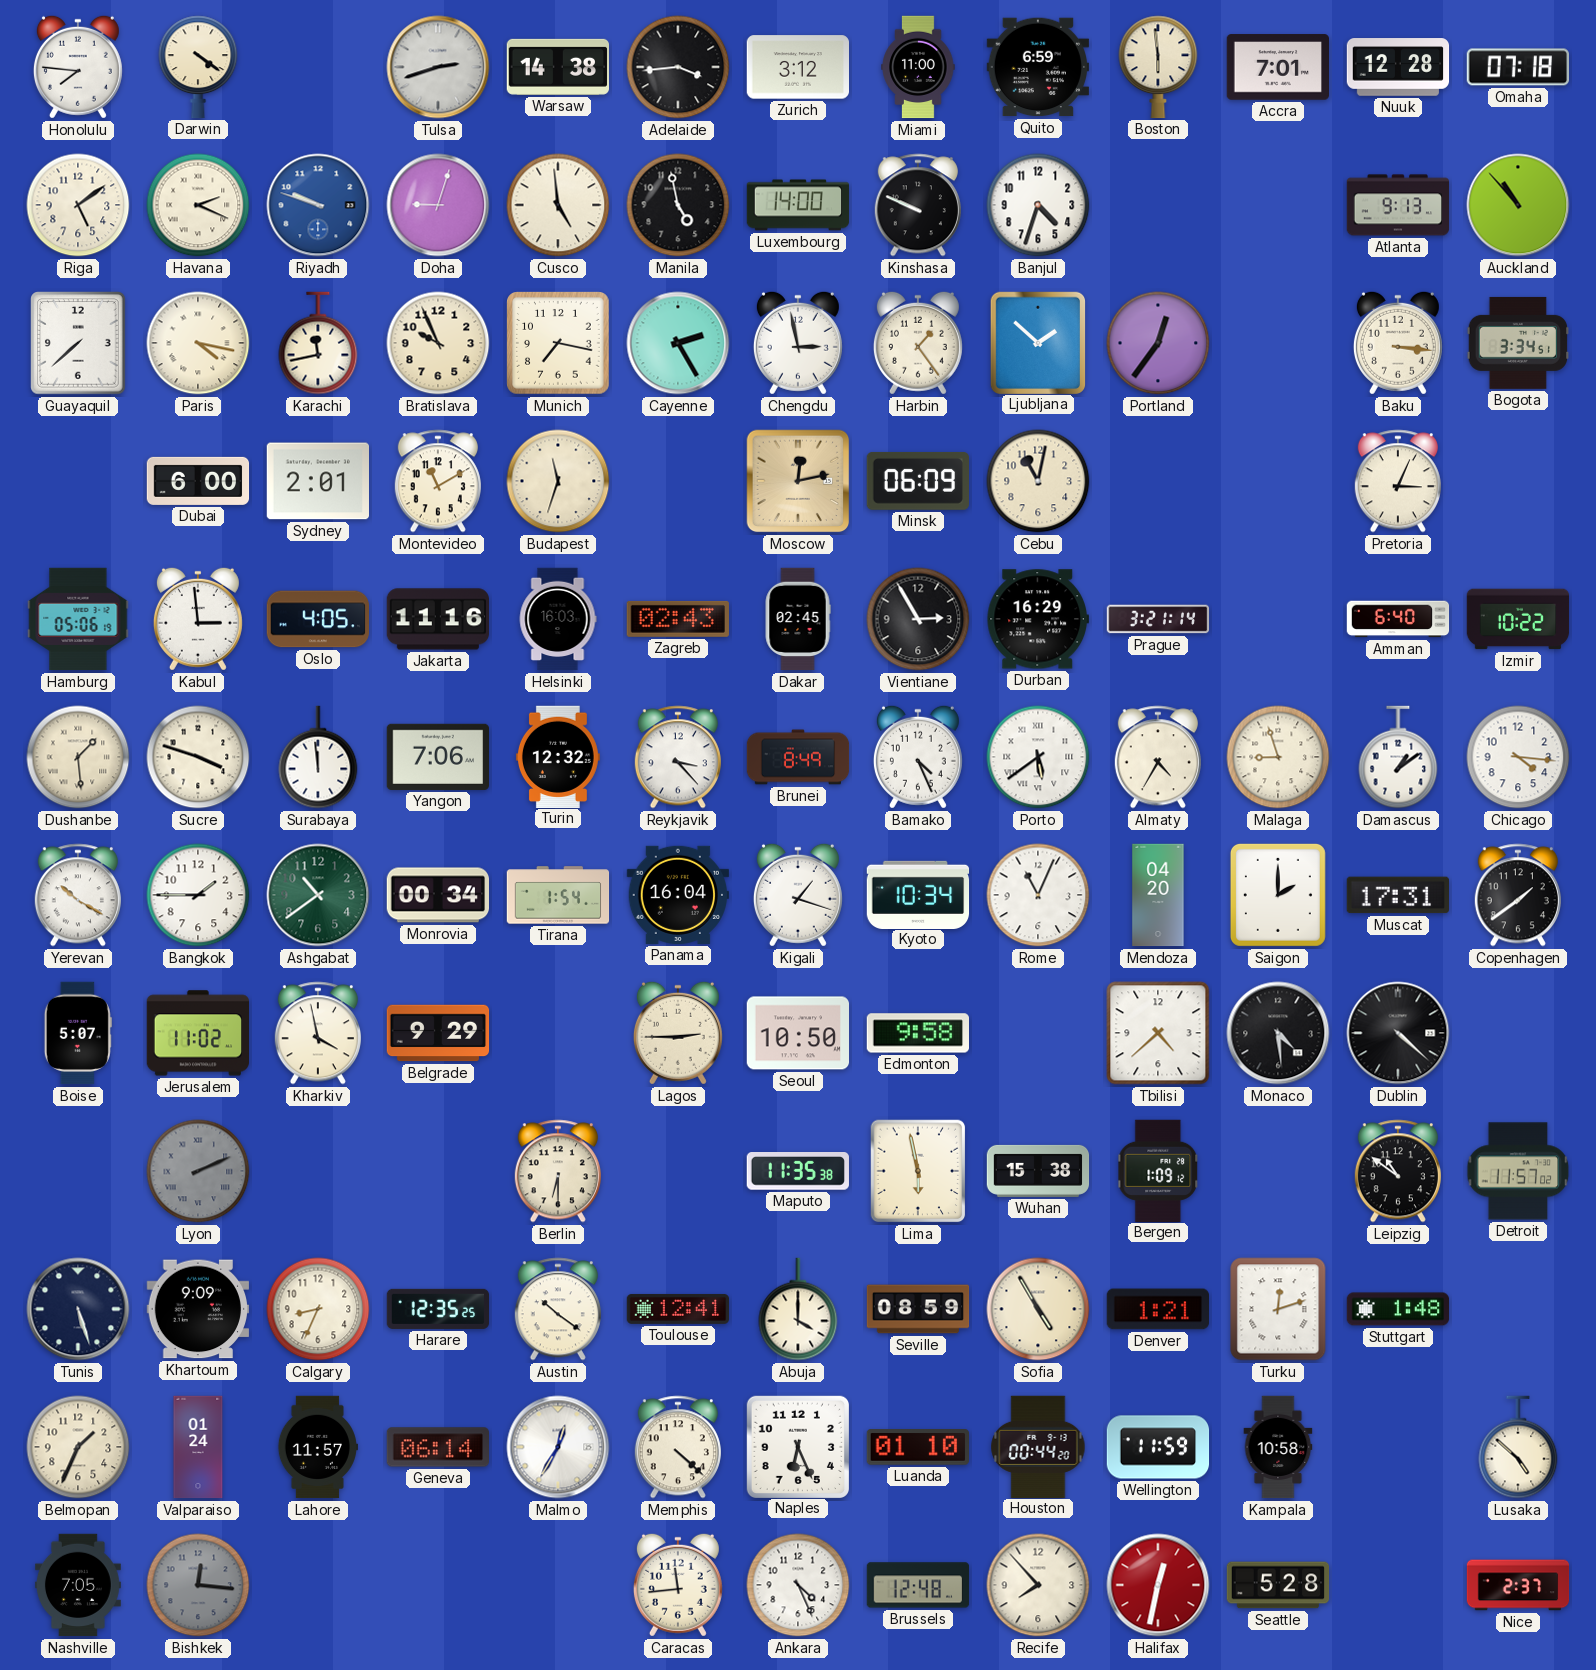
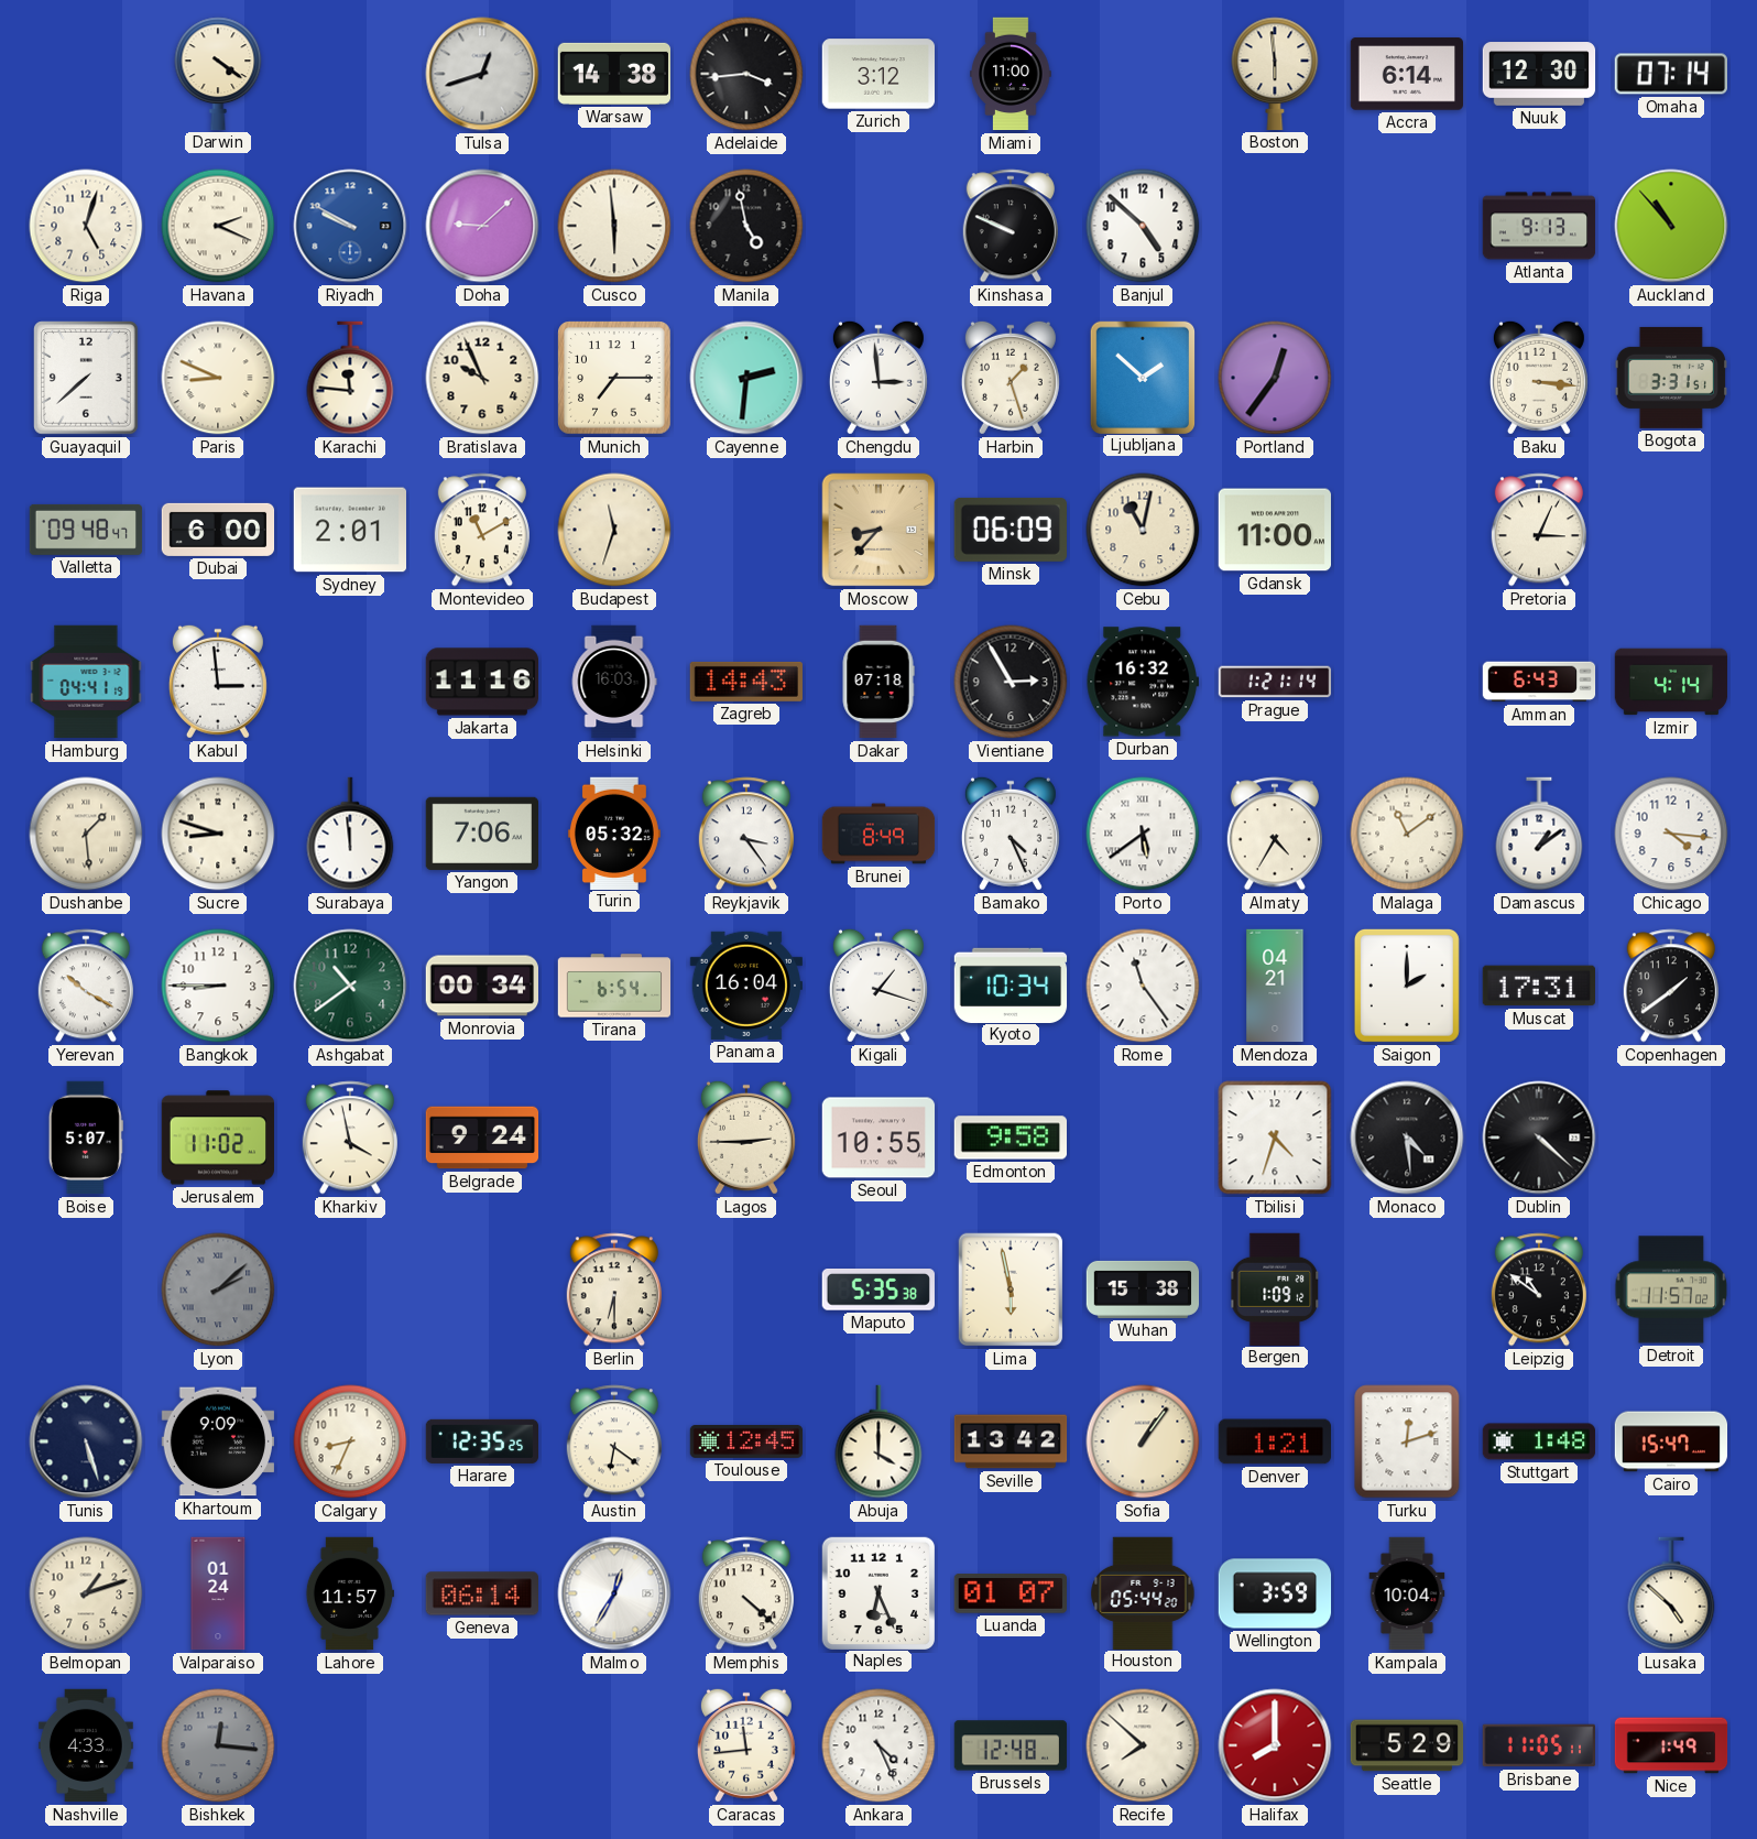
Honolulu: 7:46 -> none (78, 67)
Tulsa: 2:42 -> 12:42 (482, 74)
Quito: 6:59 -> none (1037, 67)
Accra: 7:01 -> 6:14 (1406, 74)
Nuuk: 12:28 -> 12:30 (1539, 74)
Omaha: 07:18 -> 07:14 (1671, 74)
Riga: 5:09 -> 5:03 (86, 226)
Riyadh: 9:48 -> 9:50 (350, 226)
Doha: 9:03 -> 9:08 (482, 226)
Cusco: 4:59 -> 5:59 (614, 226)
Luxembourg: 14:00 -> none (798, 205)
Banjul: 4:33 -> 4:52 (1143, 226)
Paris: 4:17 -> 8:49 (218, 378)
Karachi: 11:43 -> 11:46 (350, 378)
Munich: 7:17 -> 7:15 (615, 379)
Cayenne: 2:25 -> 2:31 (746, 378)
Chengdu: 2:58 -> 2:59 (878, 378)
Harbin: 1:24 -> 1:27 (1011, 378)
Bogota: 3:34 -> 3:31 (1670, 378)
Valletta: none -> 09:48 (86, 530)
Moscow: 12:13 -> 8:37 (878, 530)
Gdansk: none -> 11:00 (1274, 530)
Hamburg: 05:06 -> 04:41 (86, 682)
Oslo: 4:05 -> none (317, 619)
Zagreb: 02:43 -> 14:43 (746, 682)
Dakar: 02:45 -> 07:18 (878, 682)
Durban: 16:29 -> 16:32 (1142, 682)
Prague: 3:21 -> 1:21 (1275, 682)
Amman: 6:40 -> 6:43 (1539, 682)
Izmir: 10:22 -> 4:14 (1671, 682)
Sucre: 3:48 -> 8:48 (218, 834)
Turin: 12:32 -> 05:32 (614, 833)
Reykjavik: 3:23 -> 3:24 (746, 834)
Malaga: 8:57 -> 11:09 (1407, 834)
Bangkok: 1:45 -> 8:45 (218, 986)
Tirana: 1:54 -> 6:54 (614, 986)
Rome: 11:04 -> 11:24 (1143, 986)
Mendoza: 04:20 -> 04:21 (1275, 986)
Belgrade: 9:29 -> 9:24 (482, 1138)
Seoul: 10:50 -> 10:55 (878, 1138)
Tbilisi: 4:38 -> 4:33 (1275, 1138)
Lyon: 2:11 -> 2:08 (218, 1290)
Maputo: 11:35 -> 5:35 (878, 1291)
Austin: 10:21 -> 6:21 (614, 1441)
Toulouse: 12:41 -> 12:45 (746, 1441)
Seville: 08:59 -> 13:42 (1011, 1441)
Sofia: 4:55 -> 1:06 (1143, 1441)
Cairo: none -> 15:47 (1671, 1441)
Belmopan: 1:34 -> 1:12 (86, 1593)
Luanda: 01:10 -> 01:07 (1010, 1593)
Houston: 00:44 -> 05:44 (1143, 1592)
Wellington: 11:59 -> 3:59 (1275, 1593)
Kampala: 10:58 -> 10:04 (1407, 1593)
Nashville: 7:05 -> 4:33 (86, 1745)
Recife: 7:53 -> 7:52 (1143, 1745)
Halifax: 12:32 -> 8:00 (1275, 1745)
Seattle: 5:28 -> 5:29 (1407, 1745)
Brisbane: none -> 11:05 (1539, 1745)
Nice: 2:37 -> 1:49 (1671, 1745)
